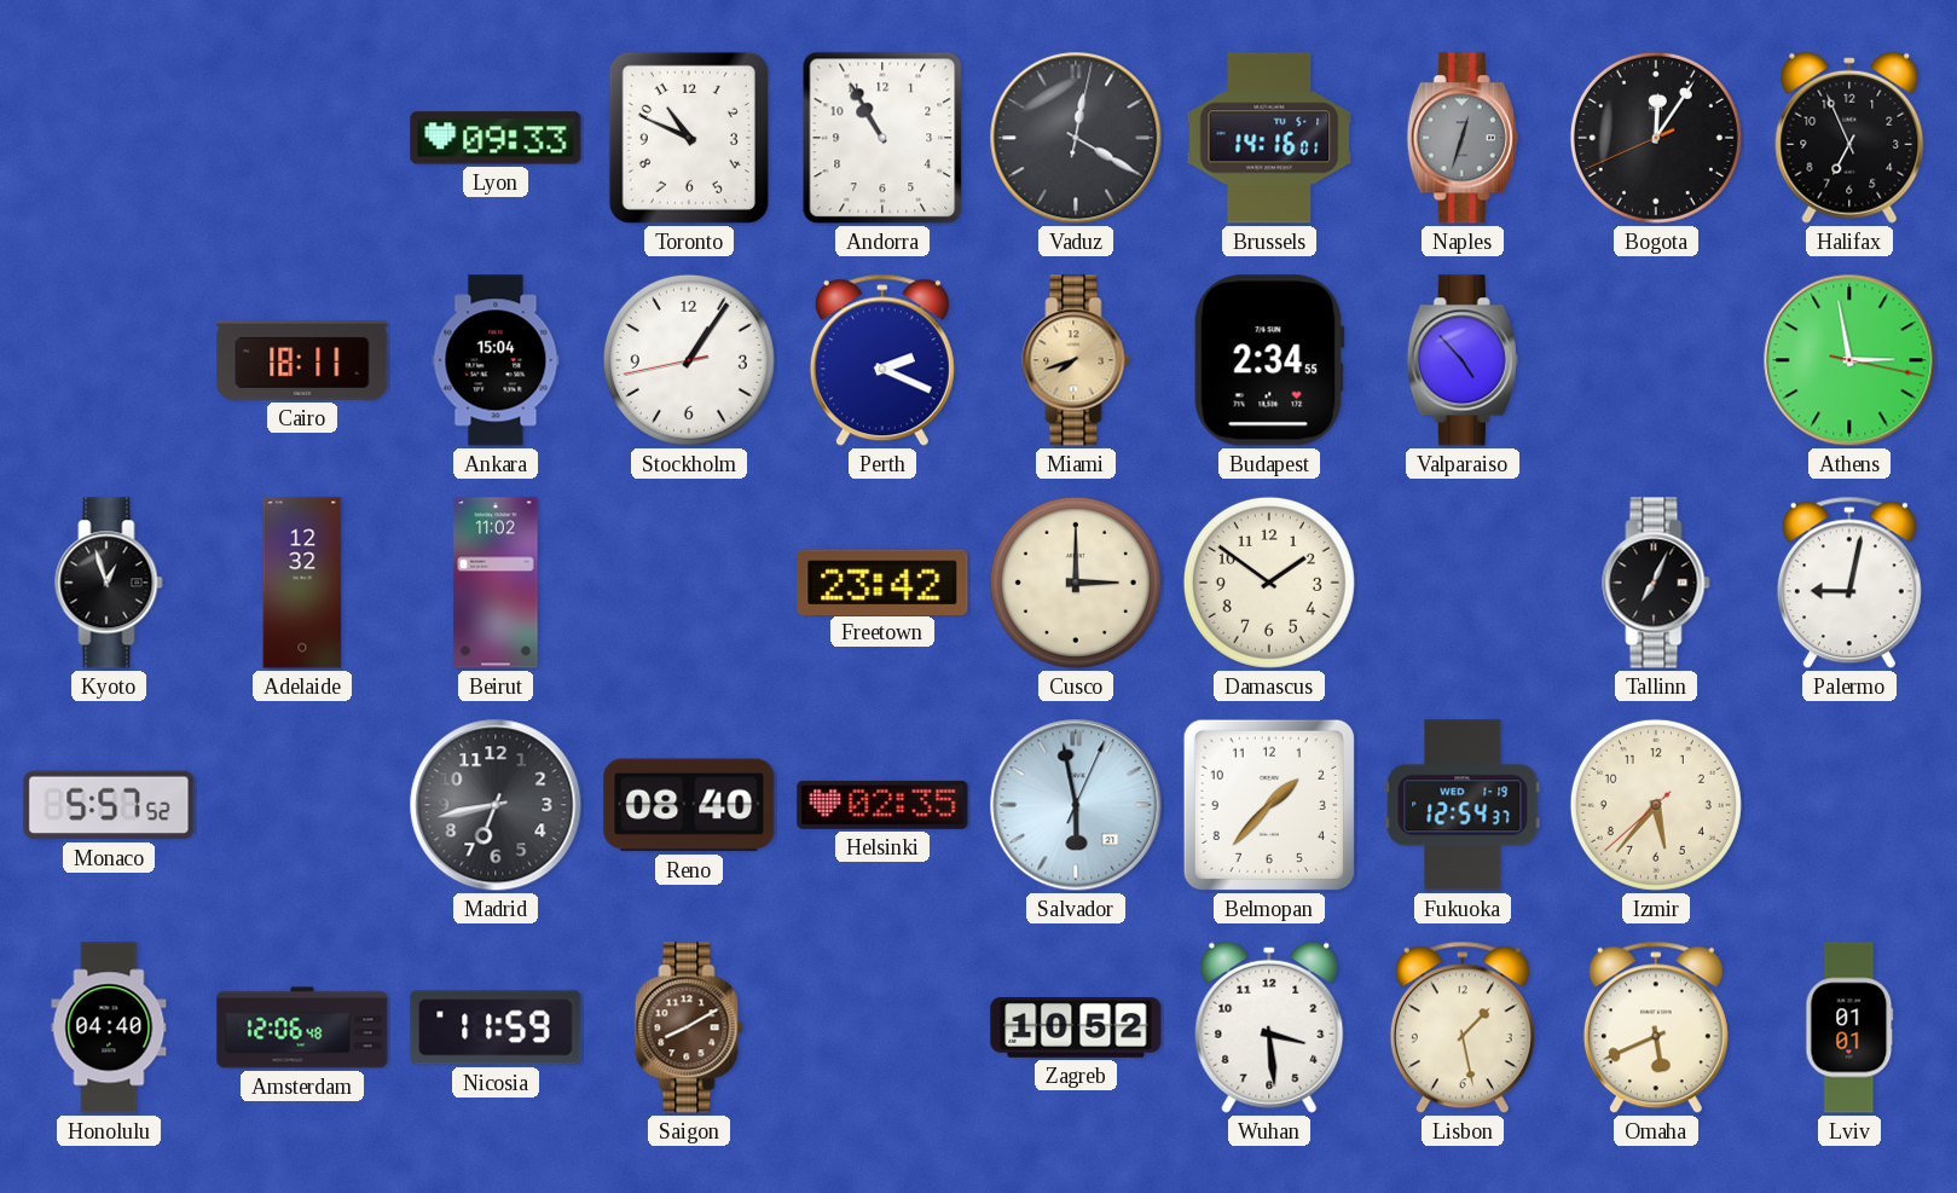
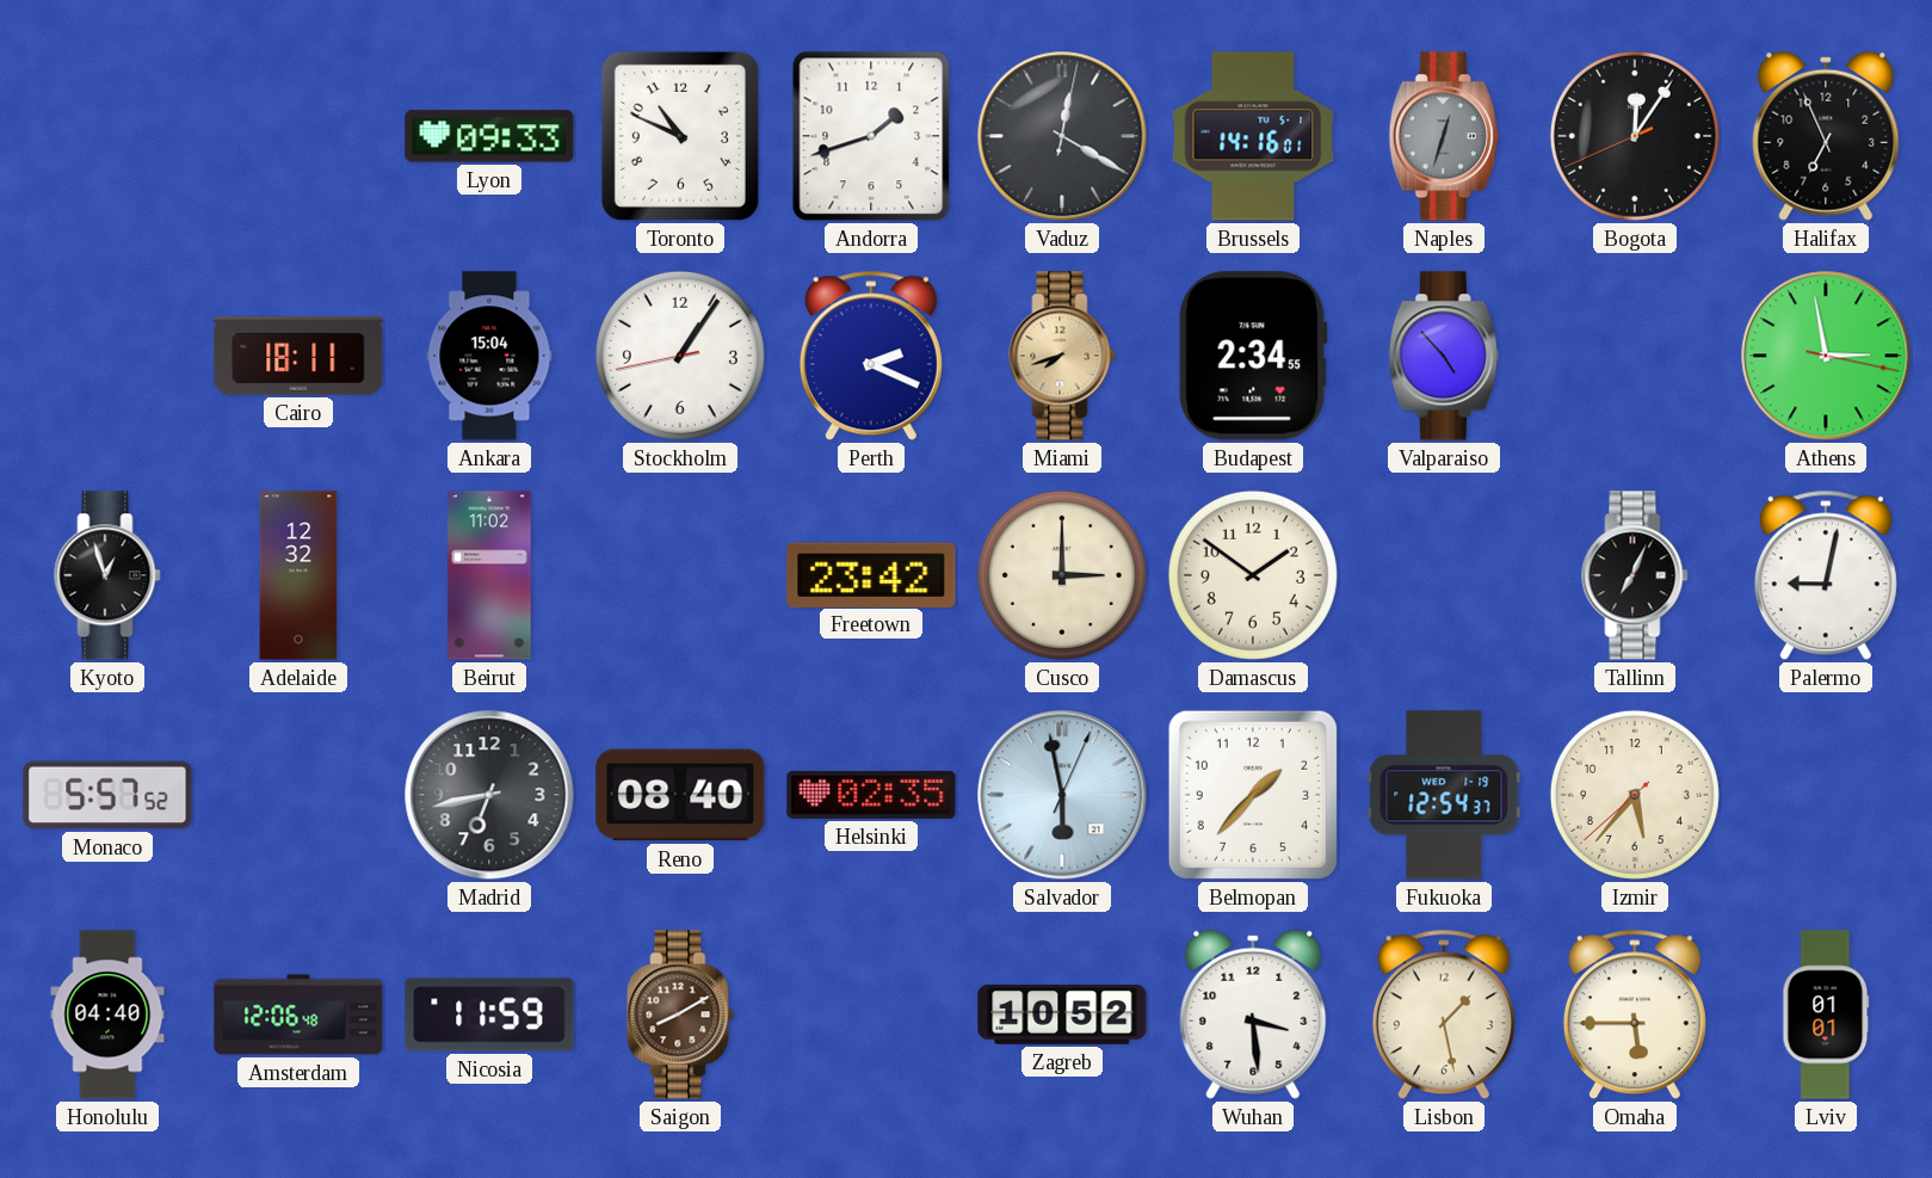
Andorra: 10:55 -> 1:42 (871, 136)
Omaha: 5:41 -> 5:45 (1635, 1014)
